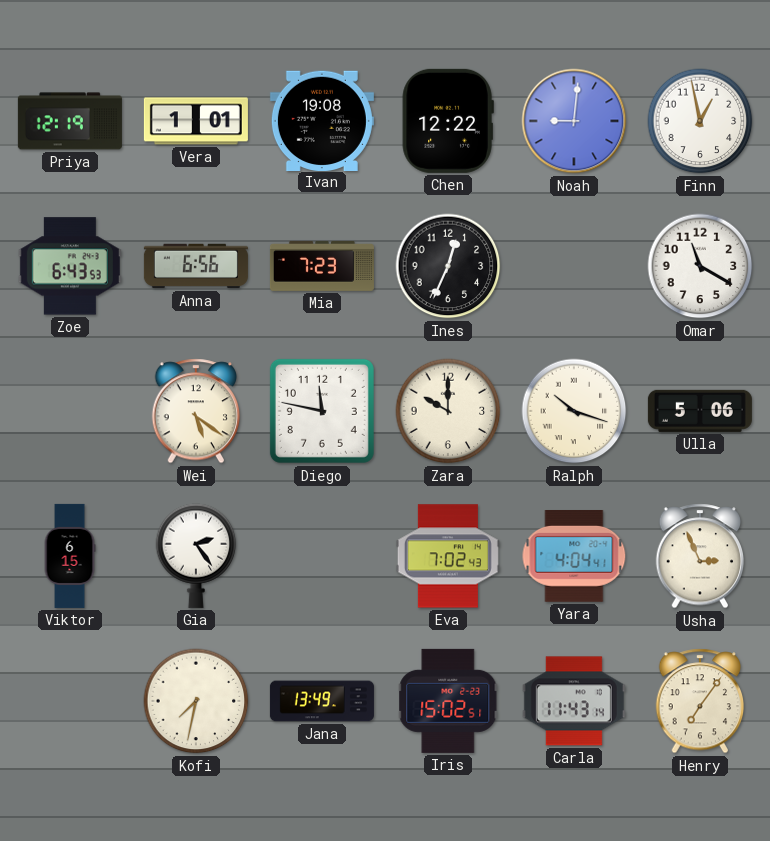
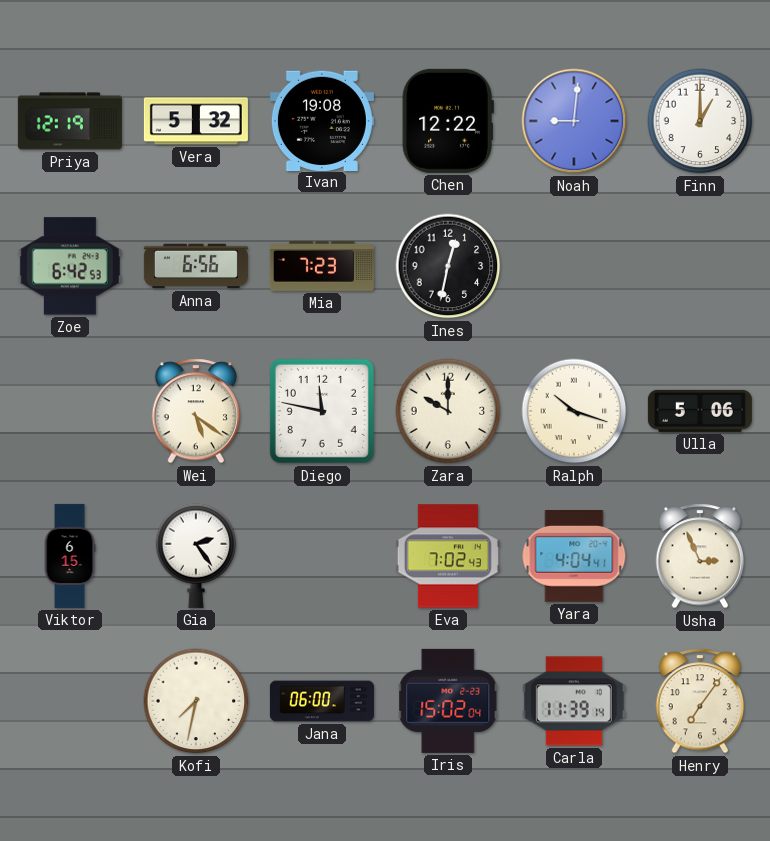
Vera: 1:01 -> 5:32 (196, 121)
Finn: 12:58 -> 1:00 (700, 121)
Zoe: 6:43 -> 6:42 (70, 266)
Ines: 12:34 -> 12:32 (448, 266)
Omar: 11:20 -> none (700, 266)
Jana: 13:49 -> 06:00 (322, 701)
Iris: 15:02:51 -> 15:02:04 (448, 701)
Carla: 11:43 -> 11:39 (574, 701)
